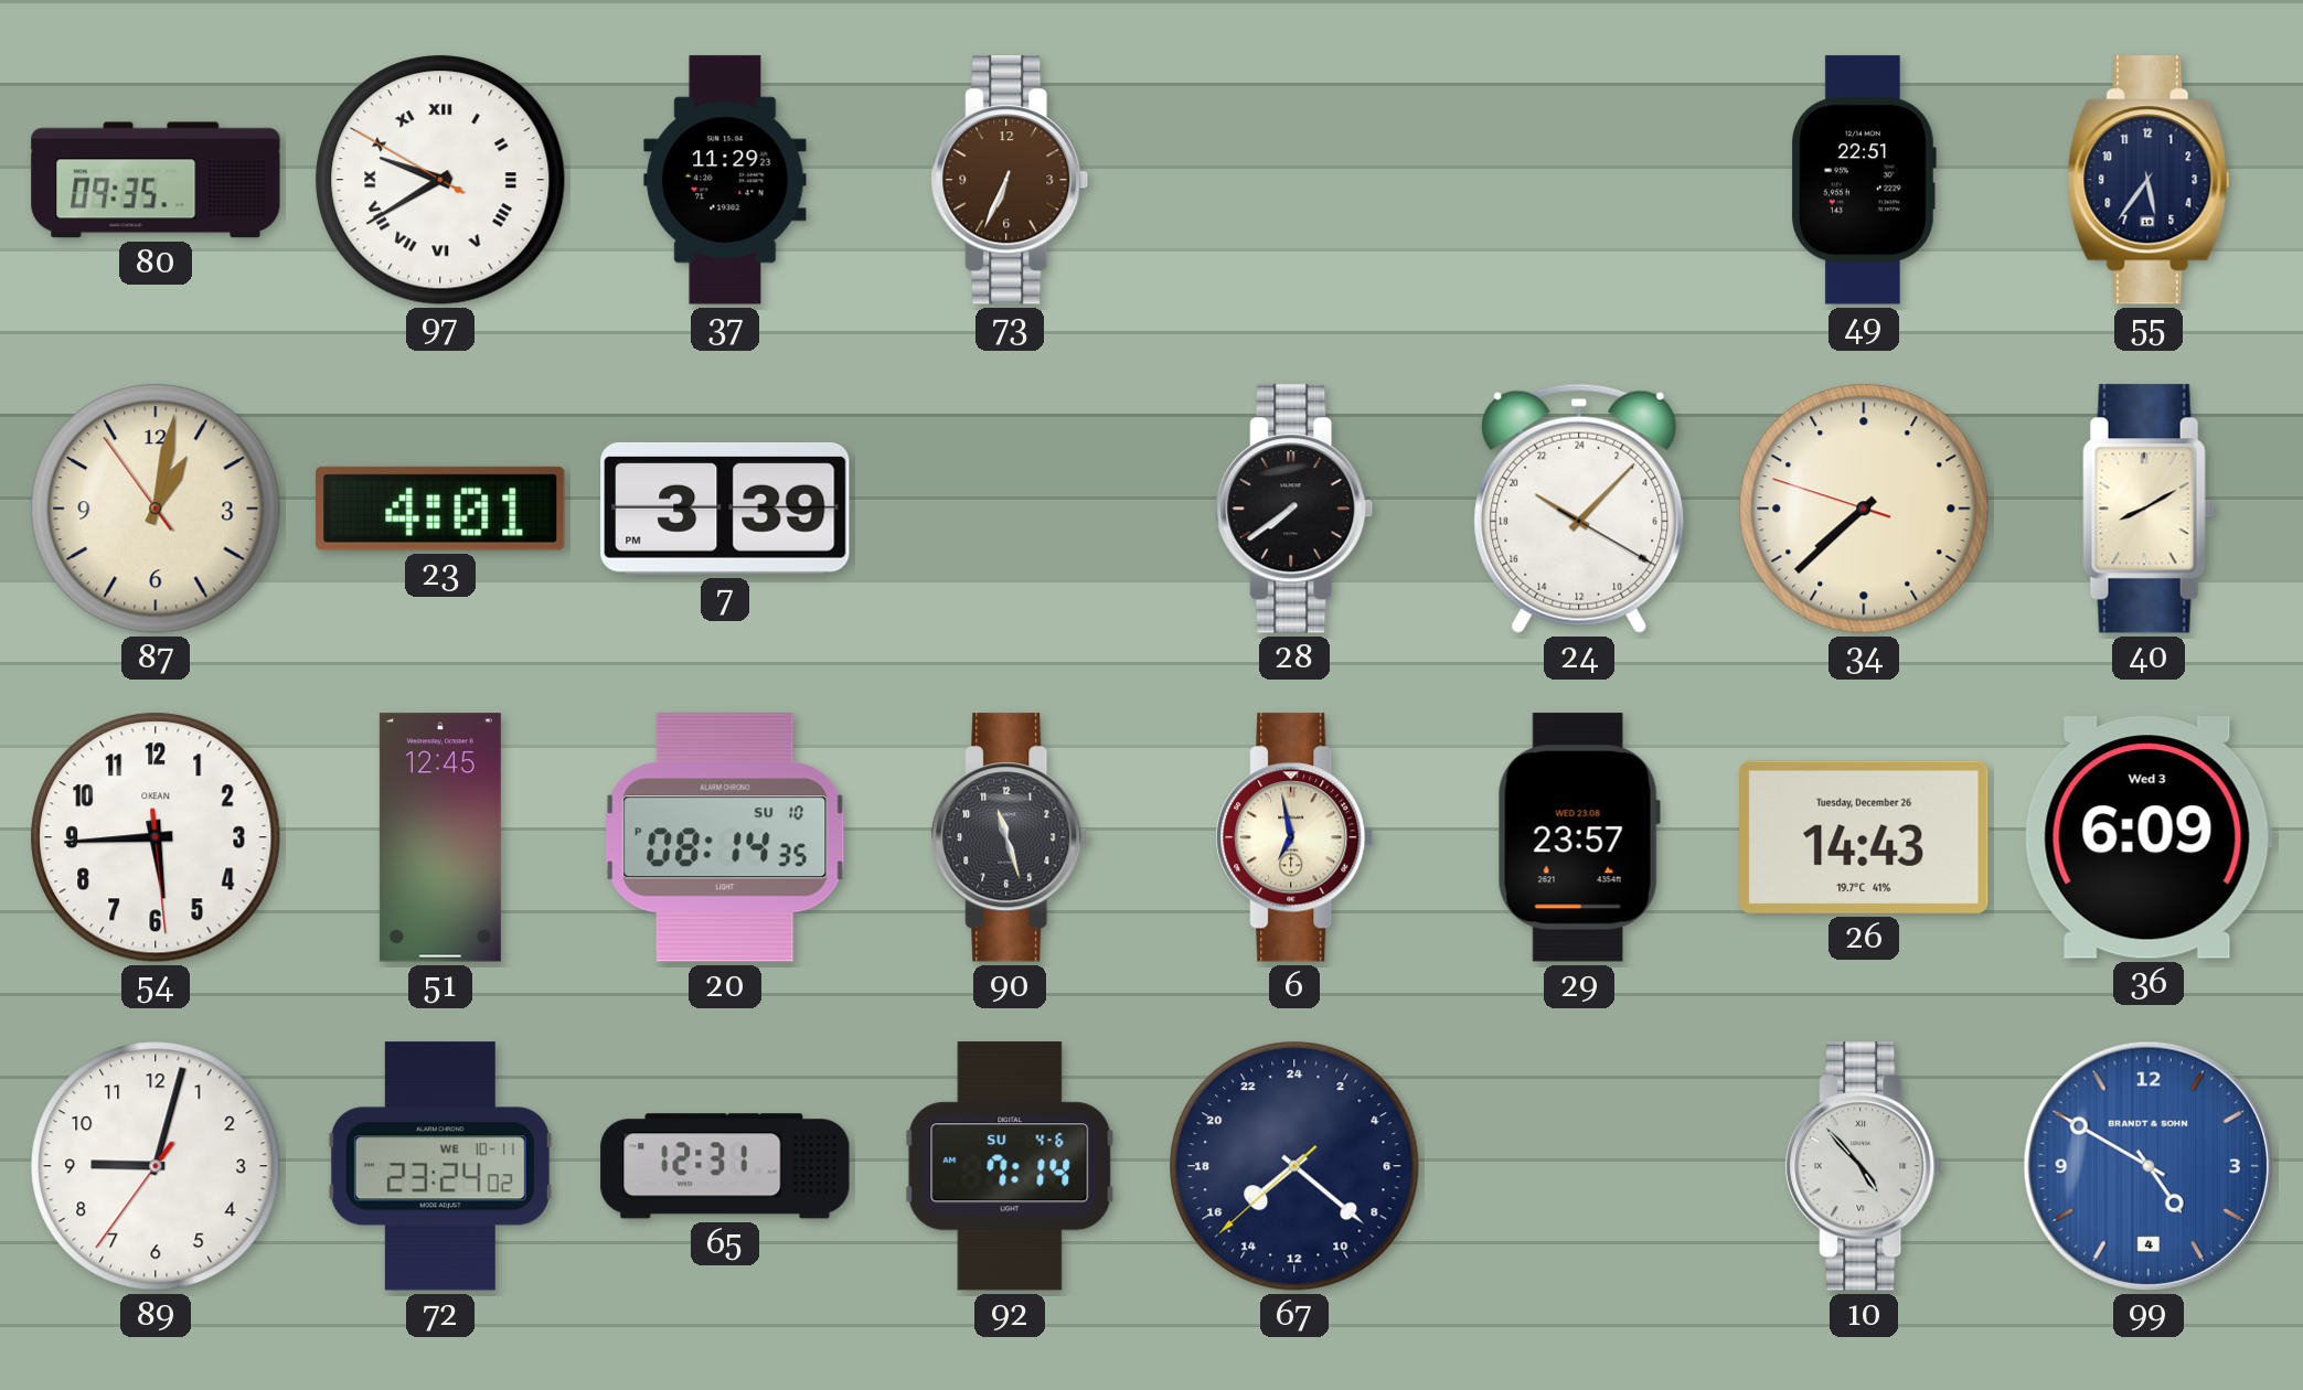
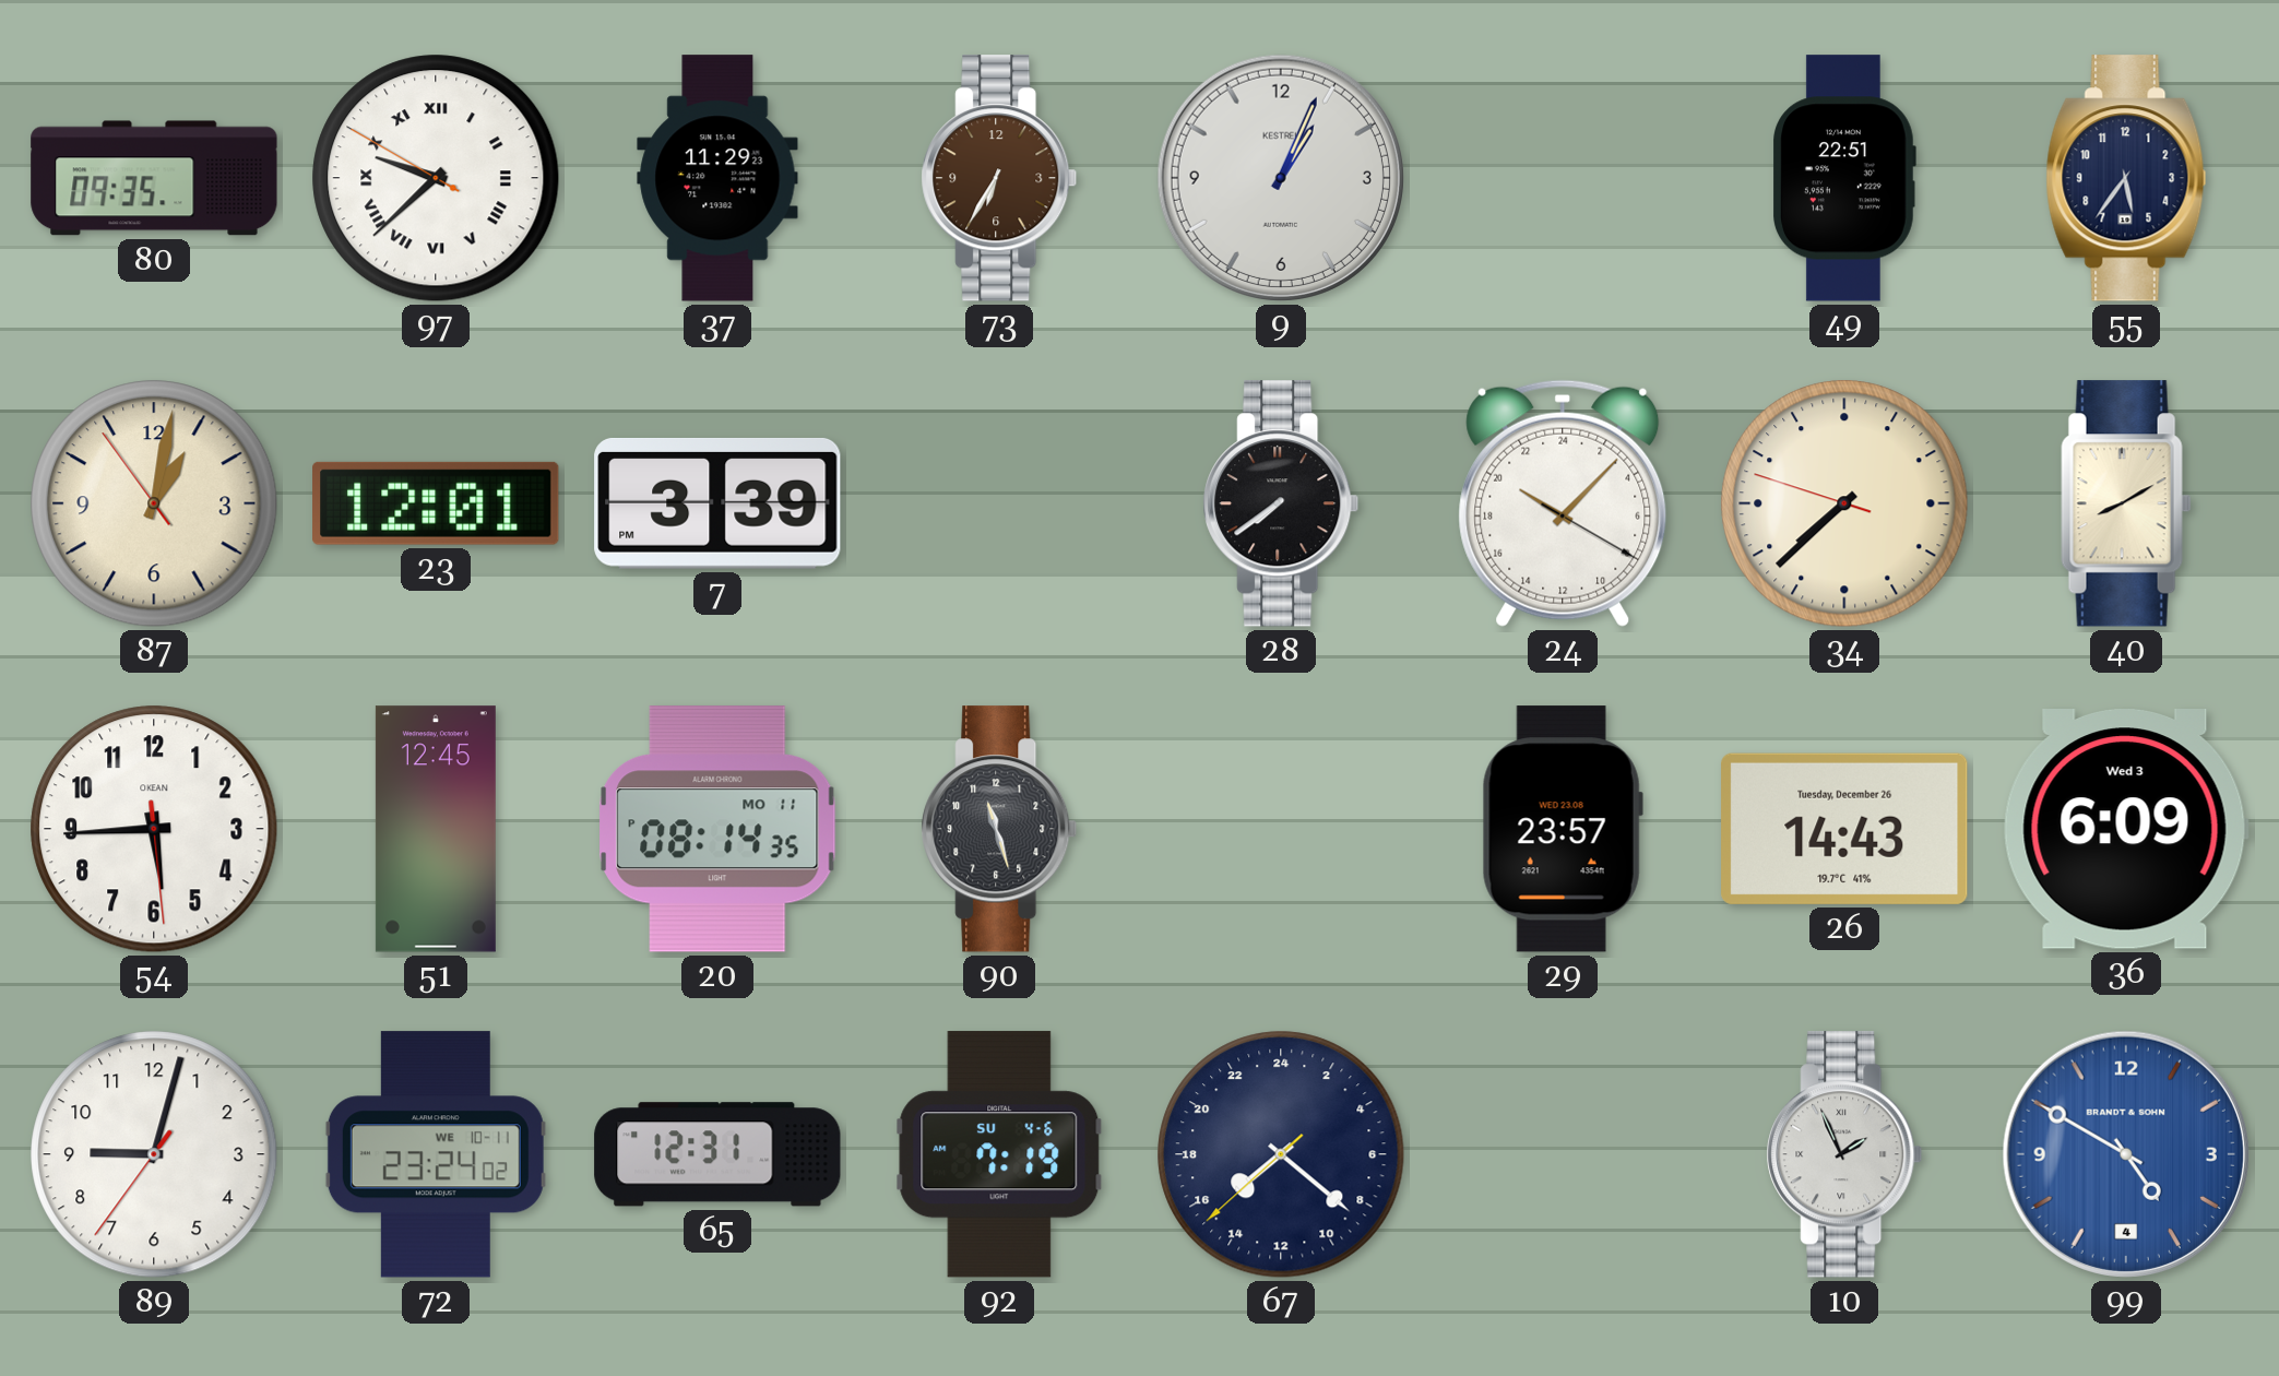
97: 9:39 -> 9:37 (436, 178)
73: 6:34 -> 6:35 (999, 178)
9: none -> 1:04 (1281, 178)
23: 4:01 -> 12:01 (436, 503)
20 date: SU 10 -> MO 11 (717, 829)
6: 6:58 -> none (1294, 837)
92: 7:14 -> 7:19 (999, 1154)
10: 4:53 -> 1:56 (1844, 1154)
